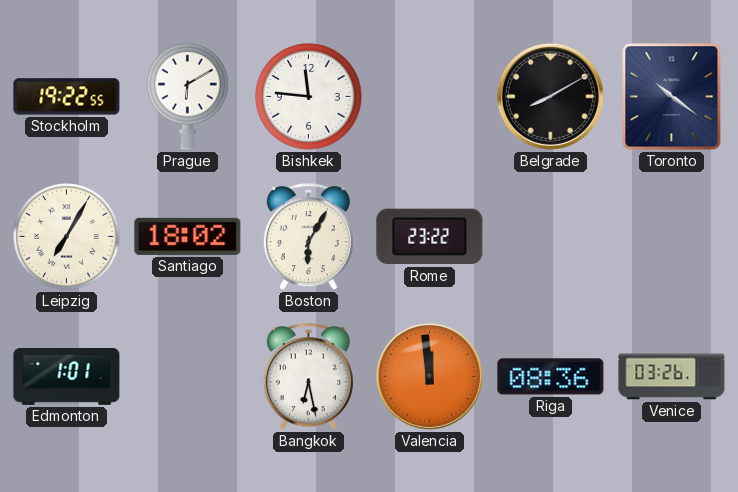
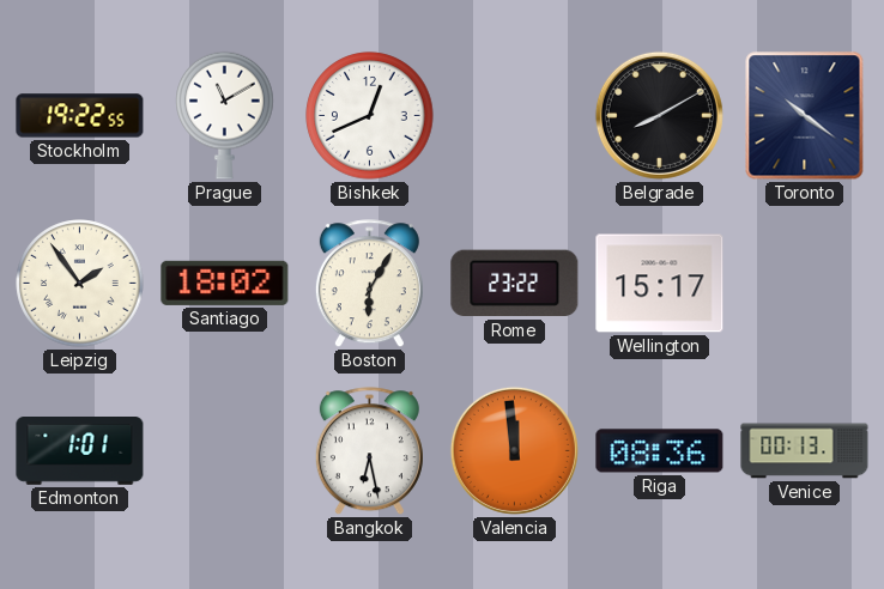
Prague: 6:10 -> 11:10 (225, 115)
Bishkek: 11:46 -> 12:41 (370, 116)
Leipzig: 7:05 -> 1:54 (80, 284)
Wellington: none -> 15:17 (660, 284)
Venice: 03:26 -> 00:13 (805, 451)
